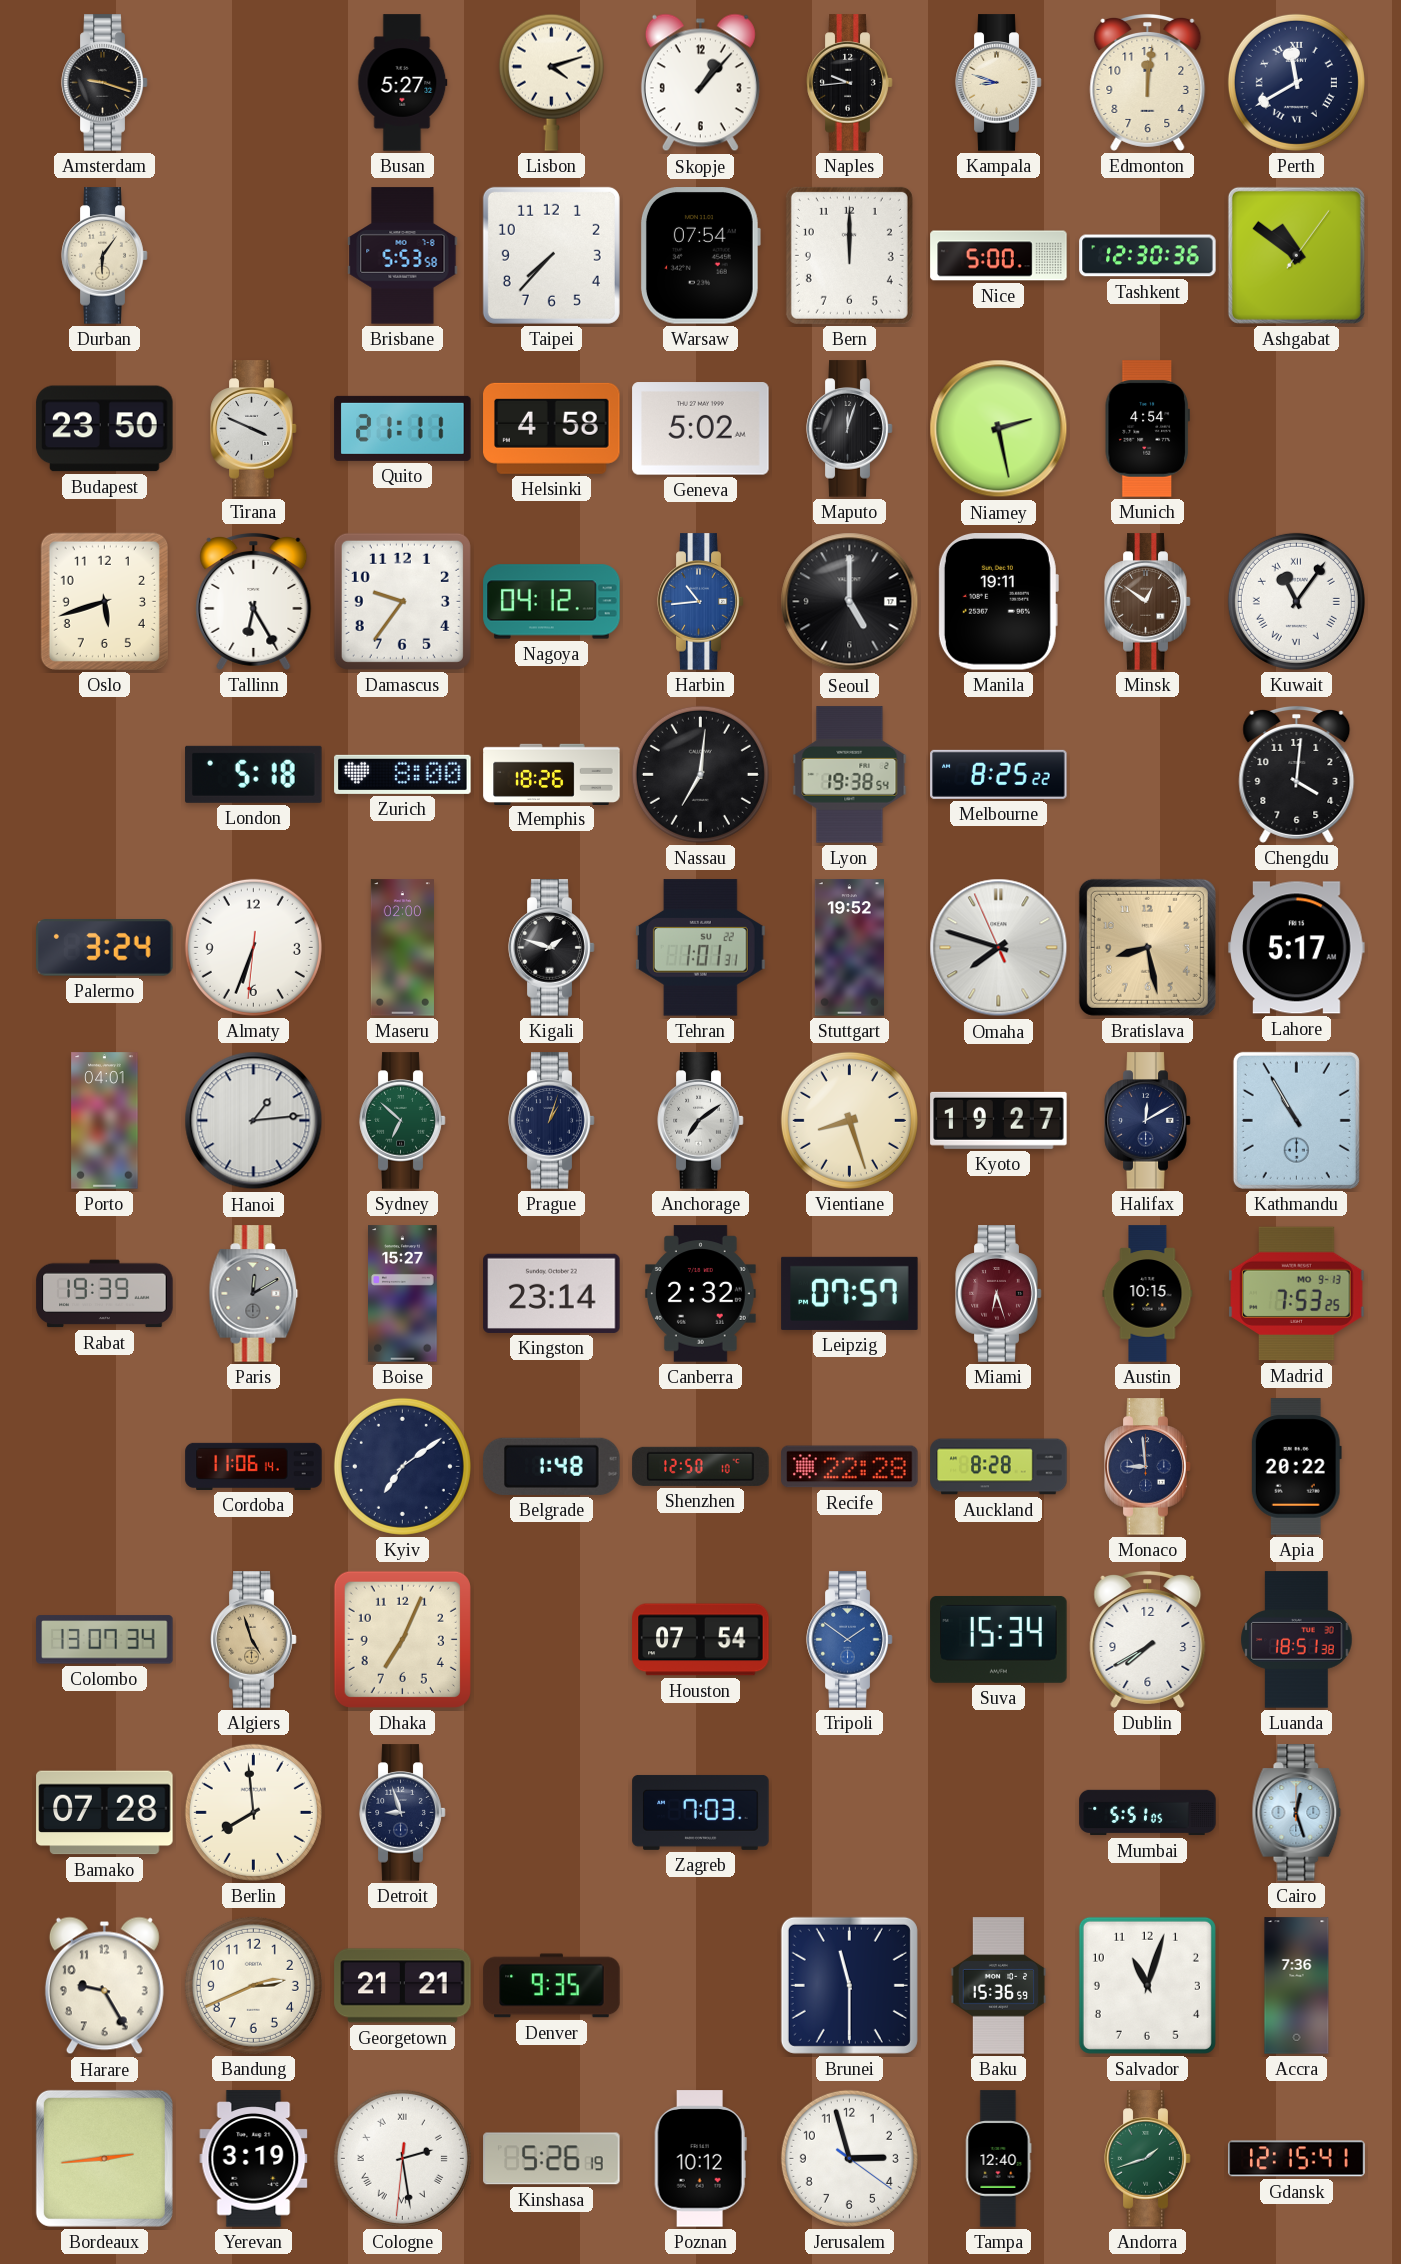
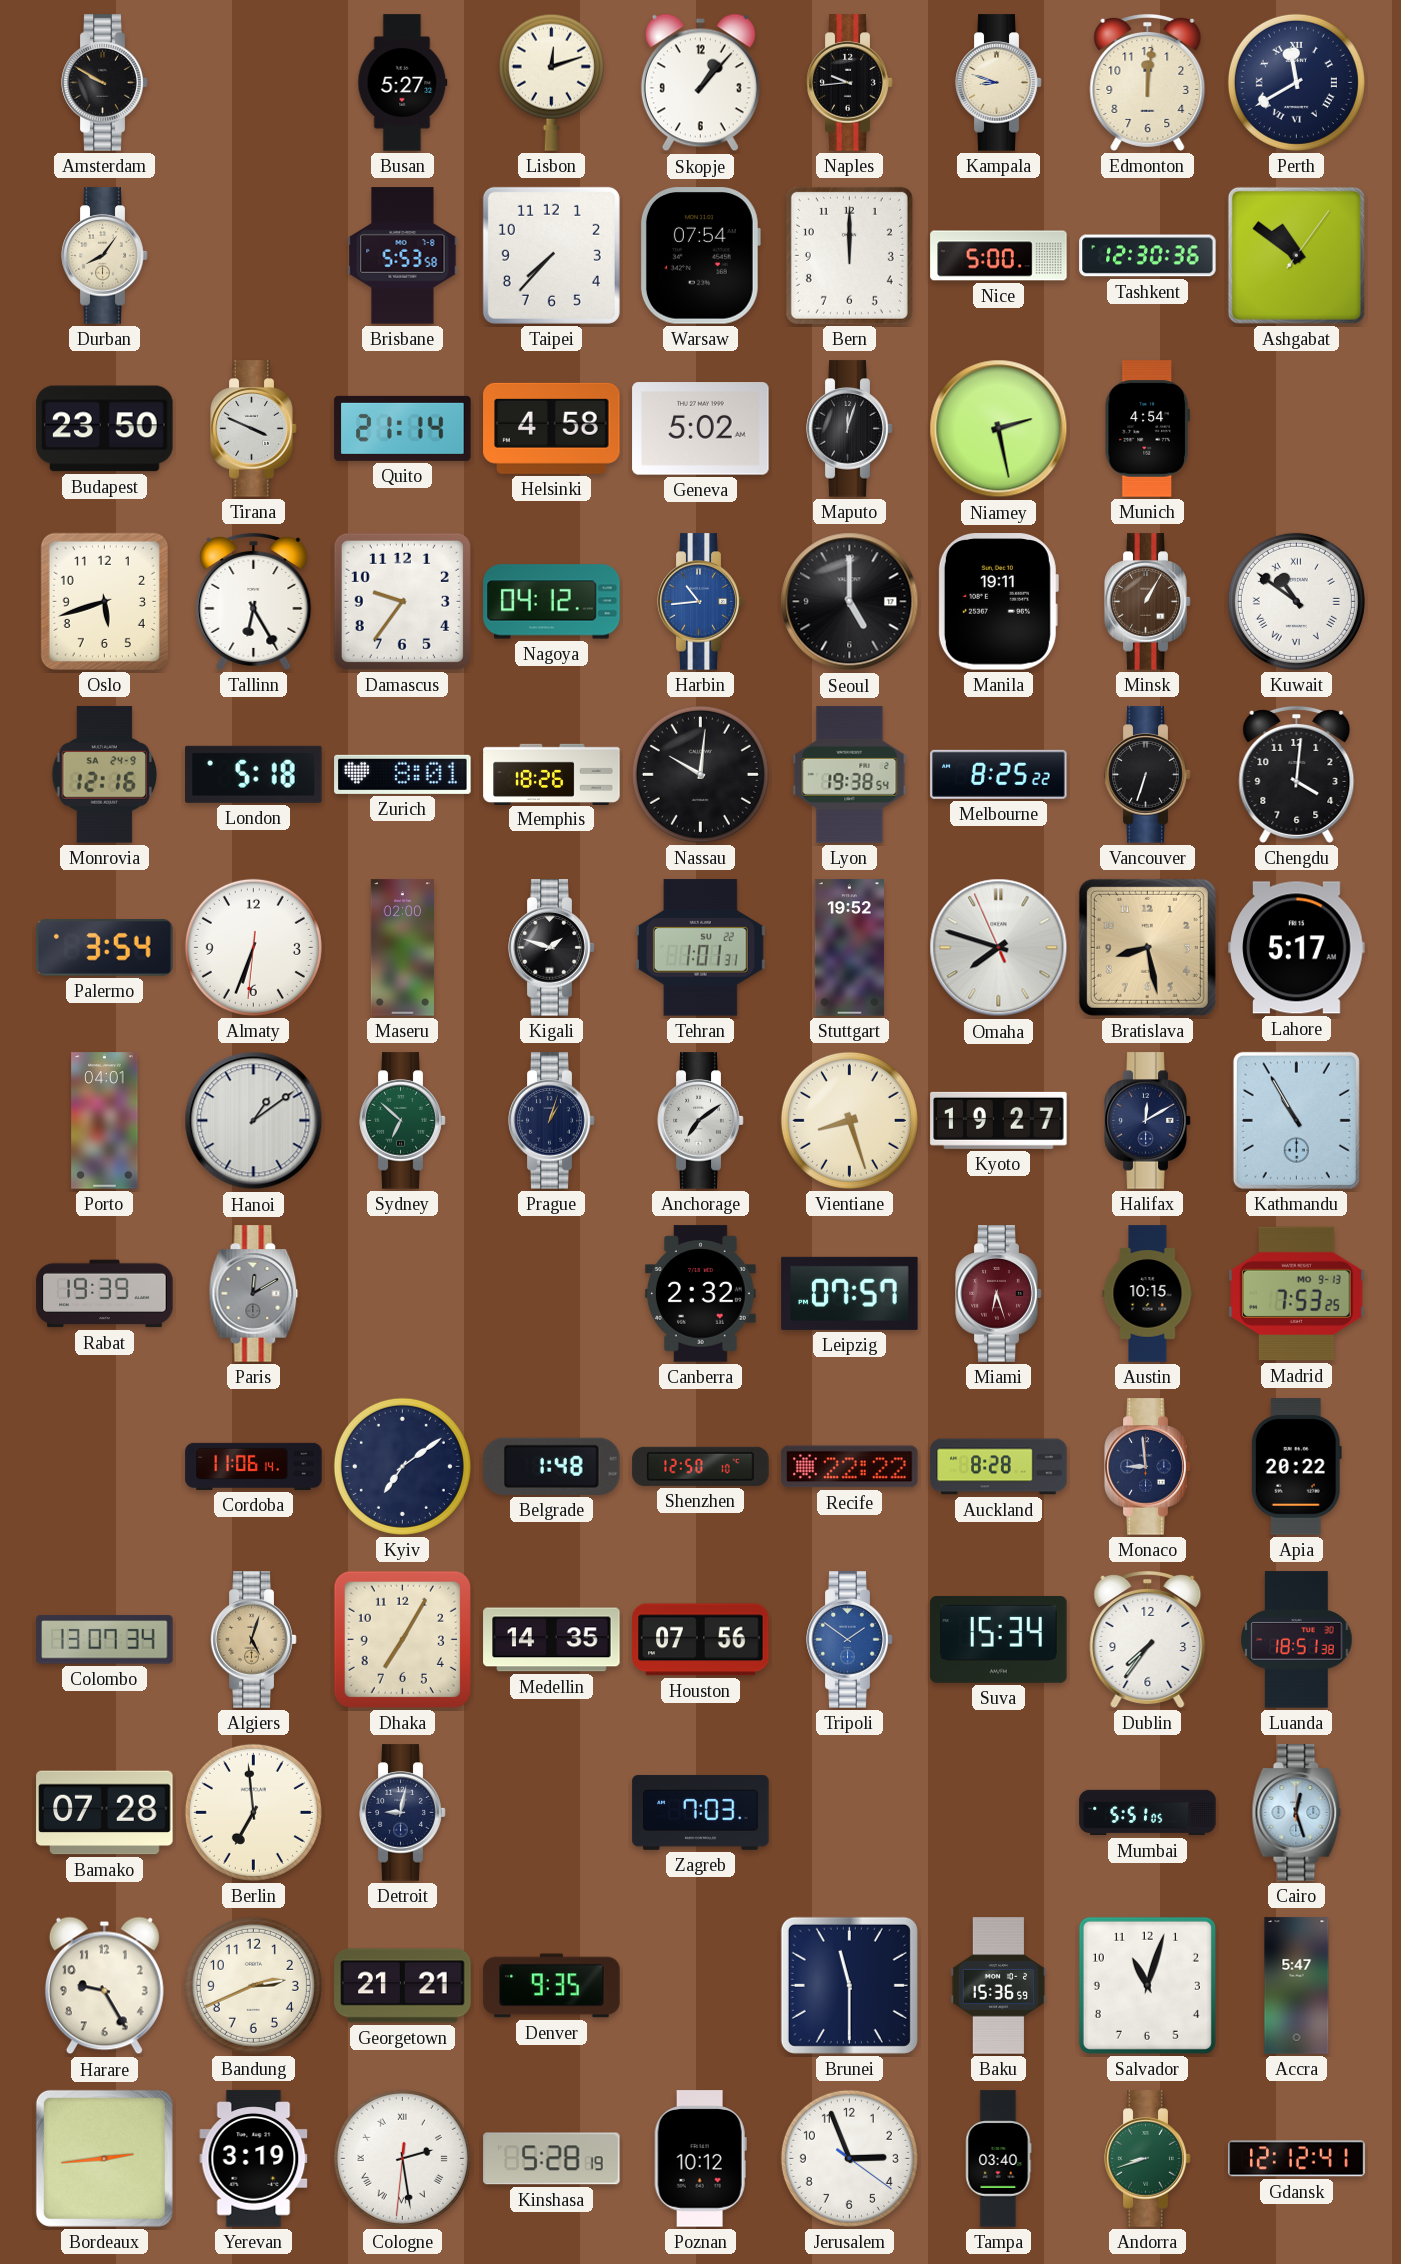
Amsterdam: 9:18 -> 9:50 (105, 83)
Lisbon: 4:12 -> 12:12 (551, 82)
Durban: 6:06 -> 8:06 (105, 256)
Quito: 21:11 -> 21:14 (403, 428)
Minsk: 12:51 -> 1:05 (1148, 602)
Kuwait: 11:06 -> 10:51 (1296, 601)
Monrovia: none -> 12:16 (105, 775)
Zurich: 8:00 -> 8:01 (403, 774)
Nassau: 7:01 -> 10:01 (700, 774)
Vancouver: none -> 6:33 (1148, 775)
Palermo: 3:24 -> 3:54 (105, 948)
Hanoi: 1:14 -> 1:09 (254, 1121)
Boise: 15:27 -> none (403, 1294)
Kingston: 23:14 -> none (552, 1293)
Recife: 22:28 -> 22:22 (850, 1467)
Algiers: 4:57 -> 5:03 (254, 1640)
Dhaka: 7:04 -> 7:05 (402, 1639)
Medellin: none -> 14:35 (552, 1640)
Houston: 07:54 -> 07:56 (701, 1640)
Dublin: 7:40 -> 7:36 (1148, 1639)
Berlin: 7:59 -> 6:59 (253, 1812)
Detroit: 8:57 -> 9:02 (403, 1813)
Accra: 7:36 -> 5:47 (1297, 1986)
Kinshasa: 5:26 -> 5:28 (552, 2159)
Jerusalem: 2:57 -> 2:56 (849, 2158)
Tampa: 12:40 -> 03:40 (998, 2159)
Andorra: 1:42 -> 8:42 (1148, 2159)
Gdansk: 12:15 -> 12:12 (1297, 2159)
